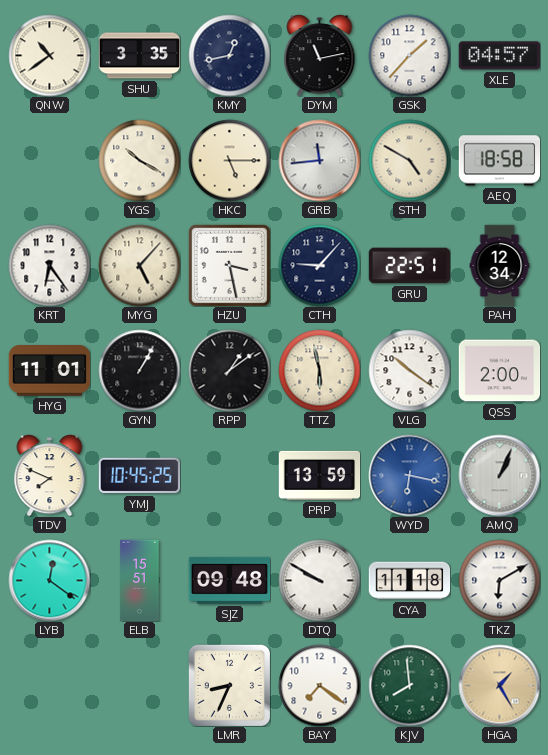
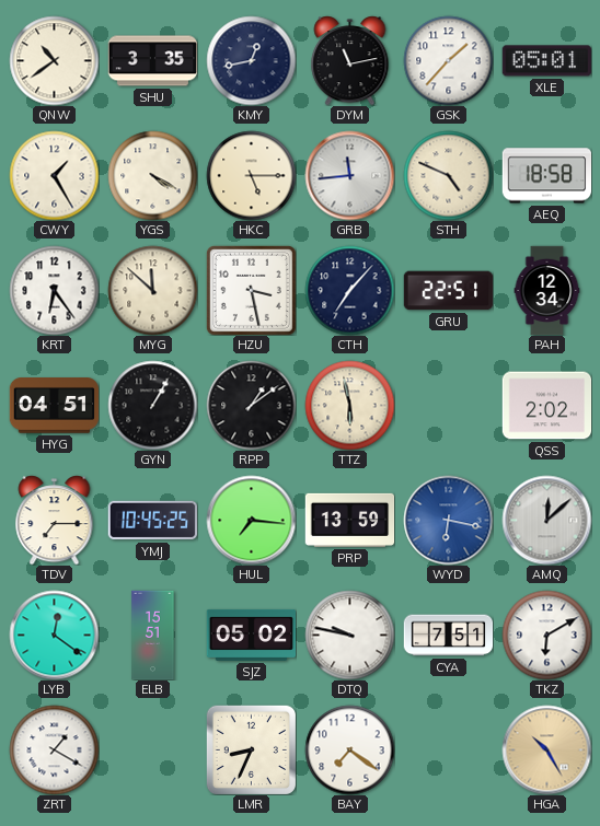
XLE: 04:57 -> 05:01 (546, 61)
CWY: none -> 1:25 (54, 175)
YGS: 10:20 -> 4:20 (152, 175)
STH: 4:50 -> 4:49 (448, 175)
MYG: 5:07 -> 11:52 (152, 290)
CTH: 9:07 -> 7:07 (349, 290)
HYG: 11:01 -> 04:51 (54, 406)
VLG: 10:21 -> none (409, 370)
QSS: 2:00 -> 2:02 (546, 406)
TDV: 7:49 -> 7:15 (55, 520)
HUL: none -> 7:16 (251, 520)
AMQ: 1:04 -> 12:08 (546, 520)
SJZ: 09:48 -> 05:02 (251, 635)
DTQ: 9:50 -> 9:47 (349, 635)
CYA: 11:18 -> 7:51 (448, 636)
ZRT: none -> 1:20 (54, 749)
KJV: 7:59 -> none (409, 685)
HGA: 1:25 -> 10:25 (546, 749)
